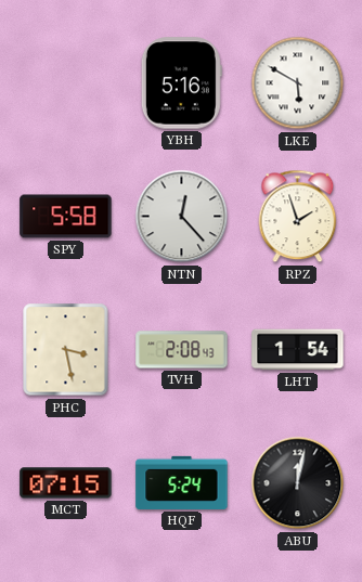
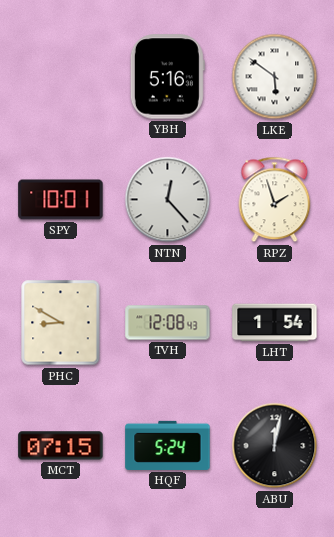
LKE: 5:50 -> 5:51 (275, 77)
SPY: 5:58 -> 10:01 (61, 200)
PHC: 3:28 -> 8:50 (61, 323)
TVH: 2:08 -> 12:08 (168, 323)
